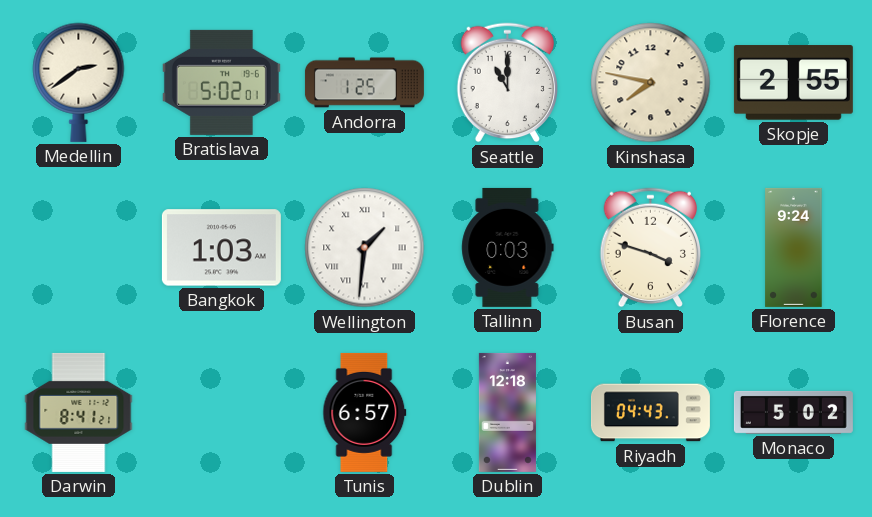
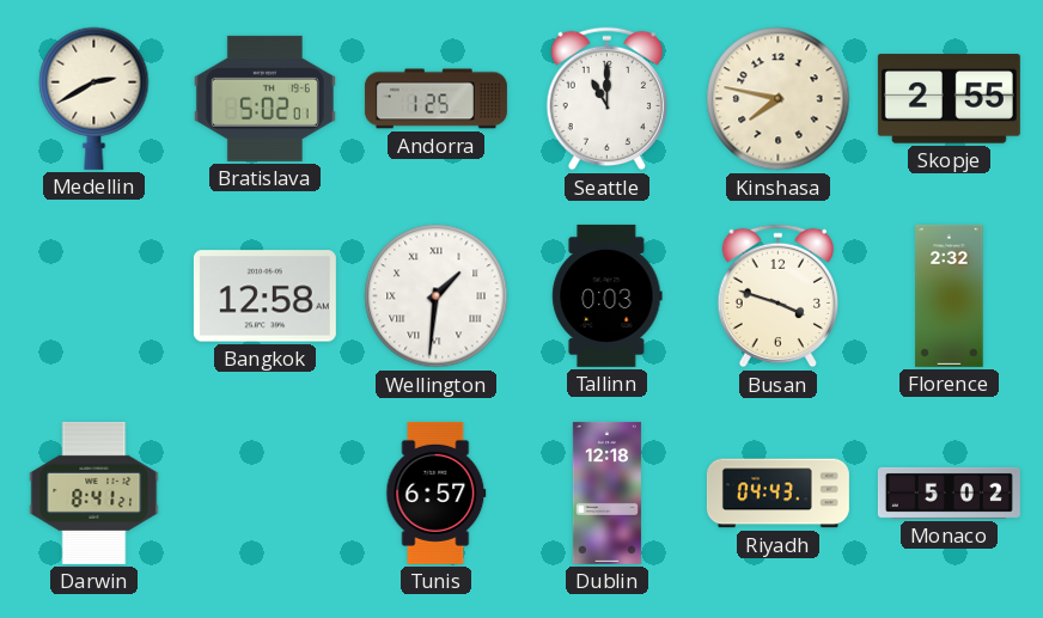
Medellin: 2:39 -> 2:40 (94, 98)
Bangkok: 1:03 -> 12:58 (264, 296)
Florence: 9:24 -> 2:32 (950, 295)
